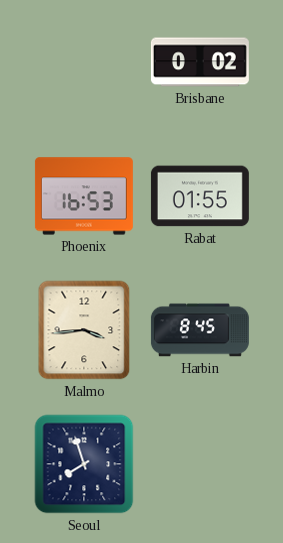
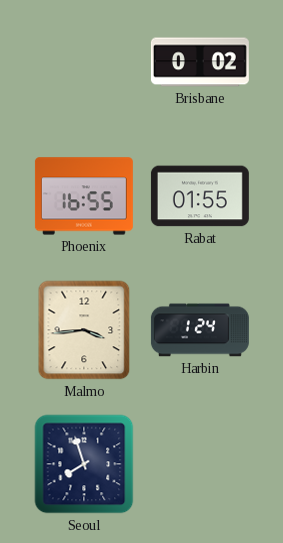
Phoenix: 16:53 -> 16:55 (84, 196)
Harbin: 8:45 -> 1:24 (200, 330)
